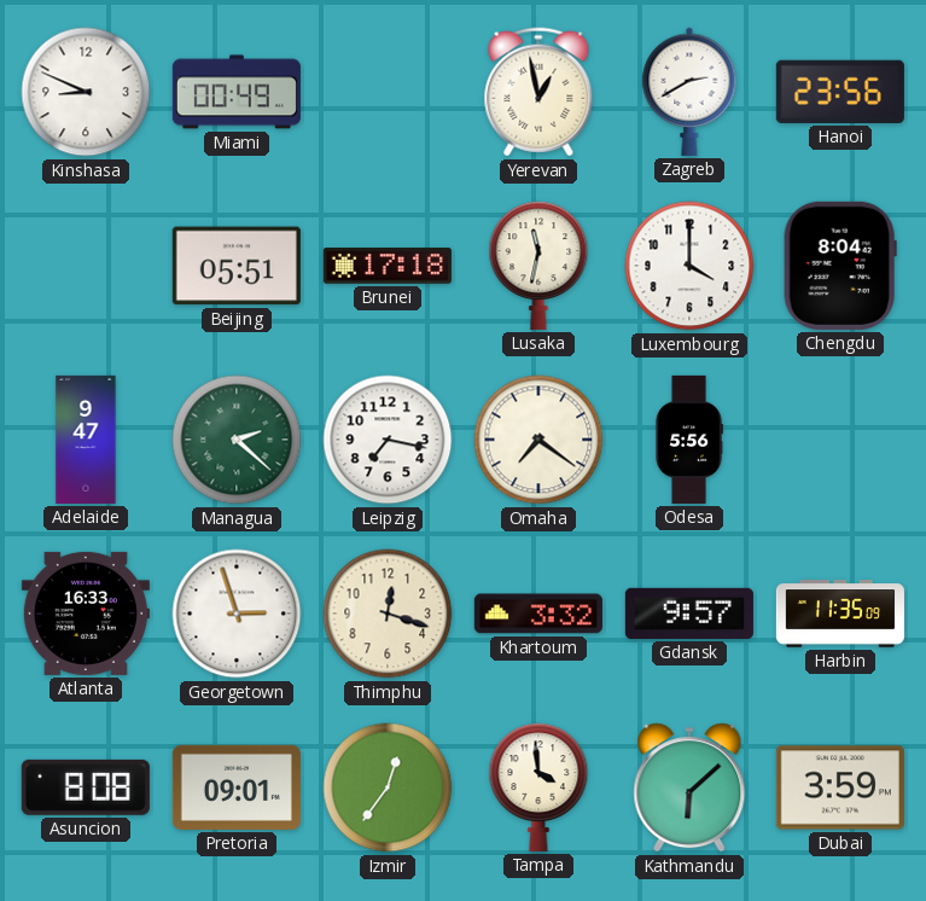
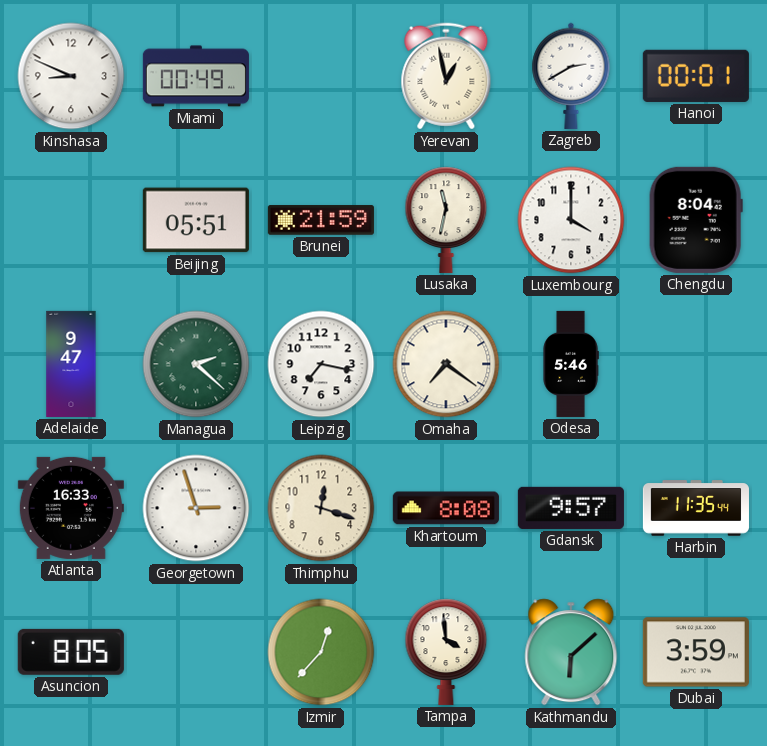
Hanoi: 23:56 -> 00:01 (696, 76)
Brunei: 17:18 -> 21:59 (321, 220)
Odesa: 5:56 -> 5:46 (571, 364)
Khartoum: 3:32 -> 8:08 (446, 508)
Harbin: 11:35:09 -> 11:35:44 (696, 508)
Asuncion: 8:08 -> 8:05 (71, 652)
Pretoria: 09:01 -> none (237, 787)
Izmir: 12:36 -> 12:37 (321, 652)
